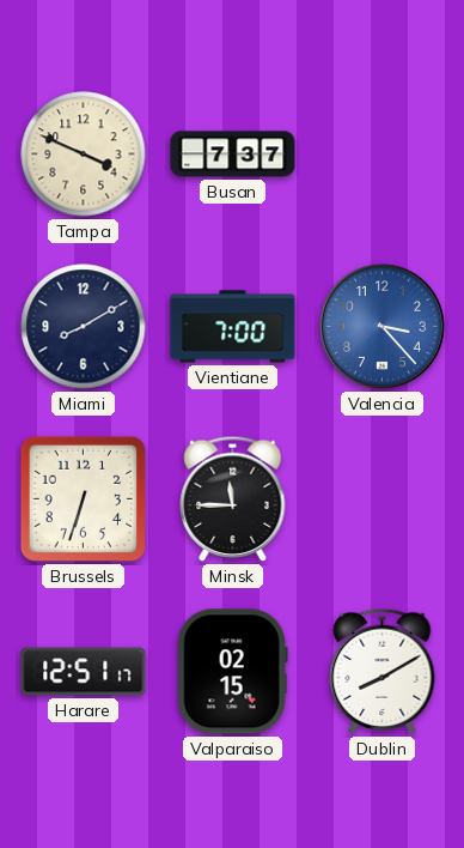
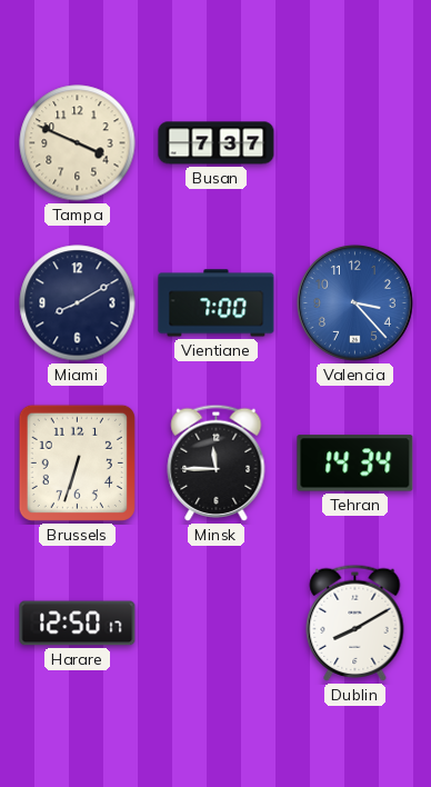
Tehran: none -> 14:34 (355, 464)
Harare: 12:51 -> 12:50 (78, 624)
Valparaiso: 02:15 -> none (232, 672)
